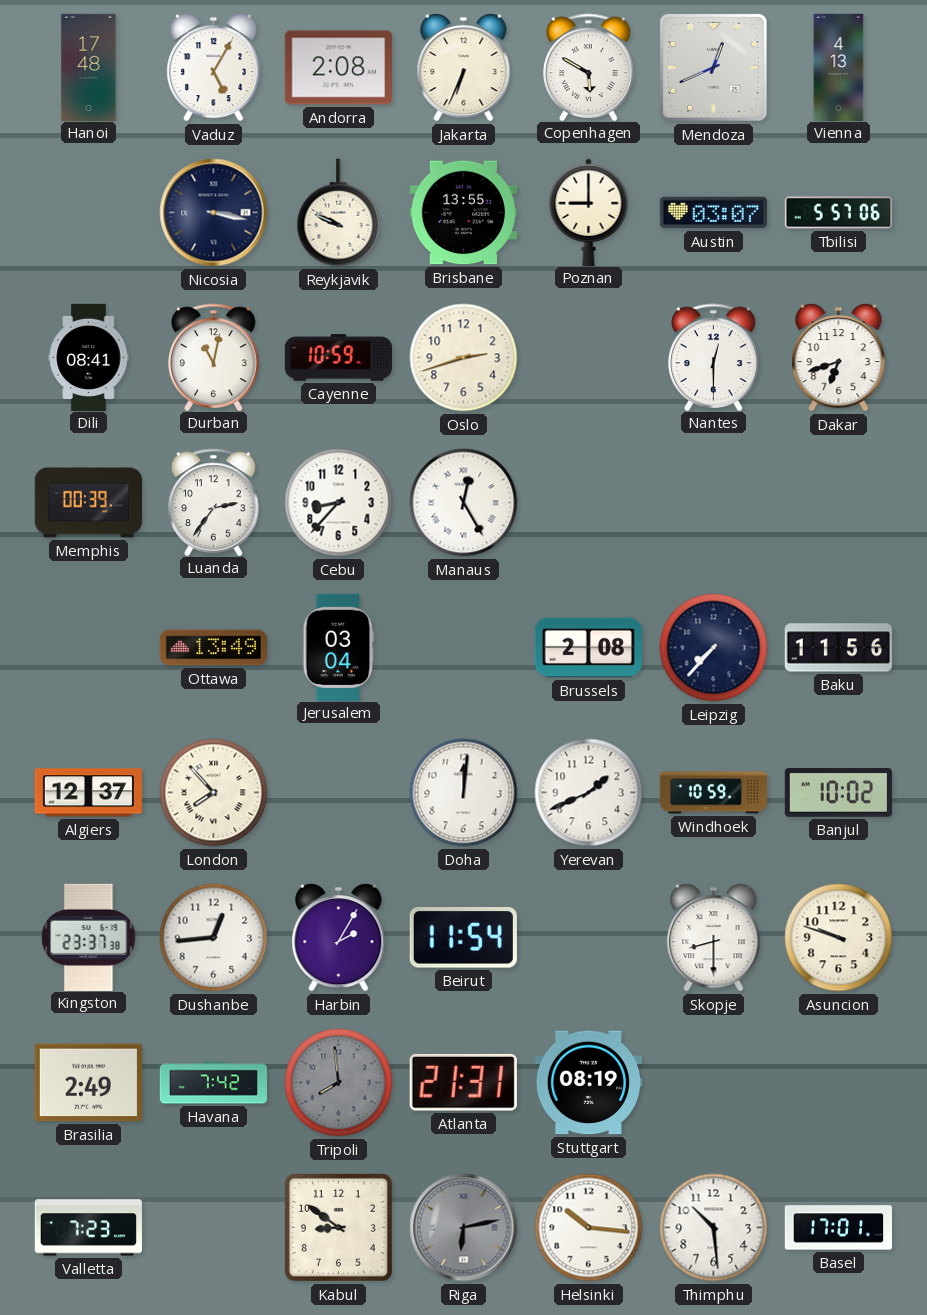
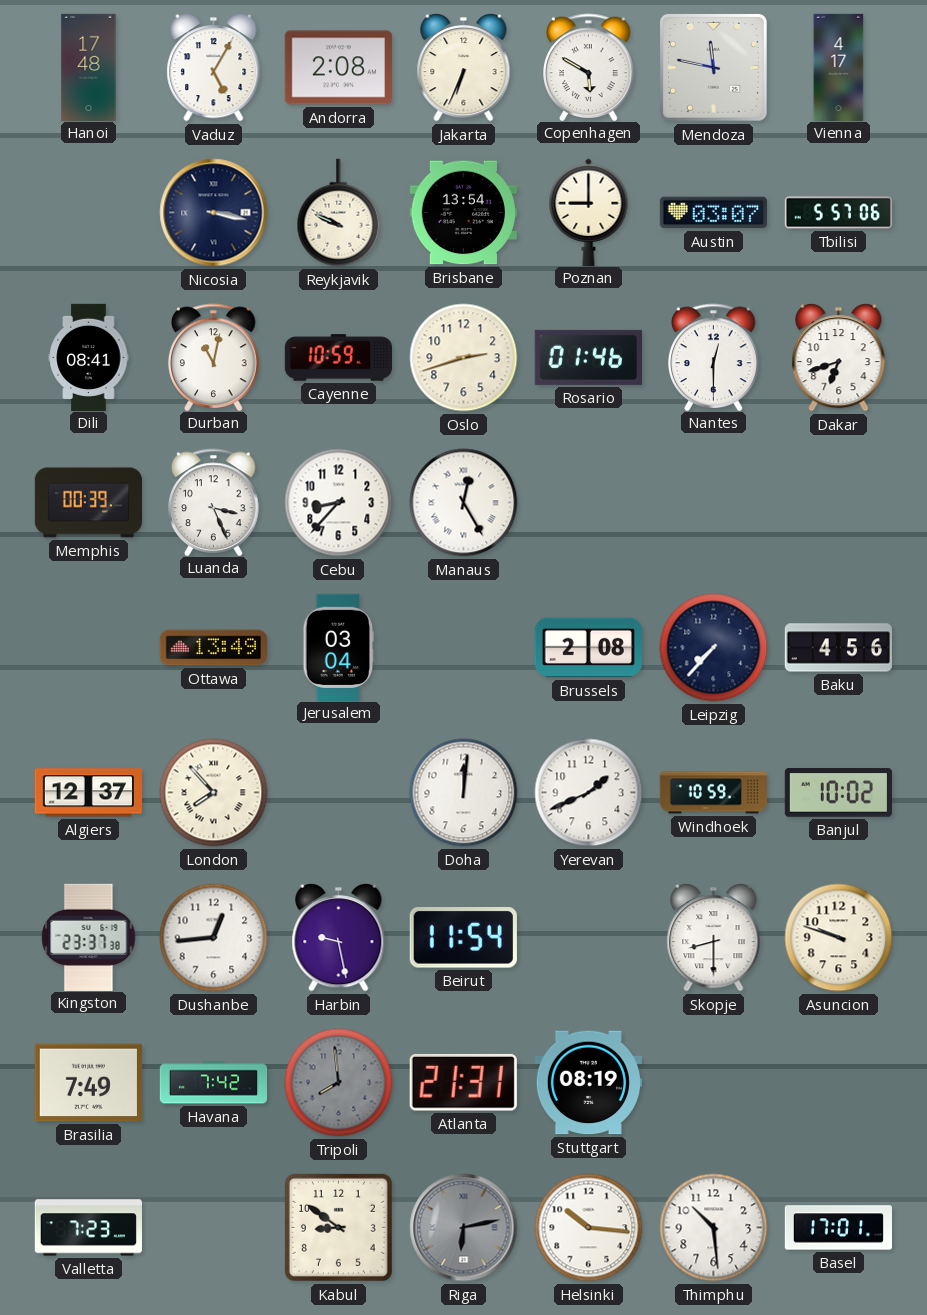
Mendoza: 12:41 -> 11:47 (713, 67)
Vienna: 4:13 -> 4:17 (839, 67)
Brisbane: 13:55 -> 13:54 (463, 213)
Rosario: none -> 01:46 (588, 357)
Luanda: 2:36 -> 3:26 (214, 502)
Baku: 11:56 -> 4:56 (838, 648)
Harbin: 2:05 -> 9:28 (339, 937)
Brasilia: 2:49 -> 7:49 (88, 1083)
